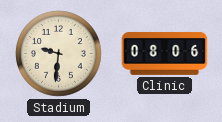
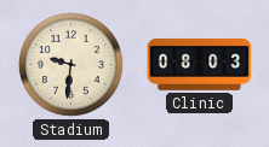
Clinic: 08:06 -> 08:03 (200, 64)
